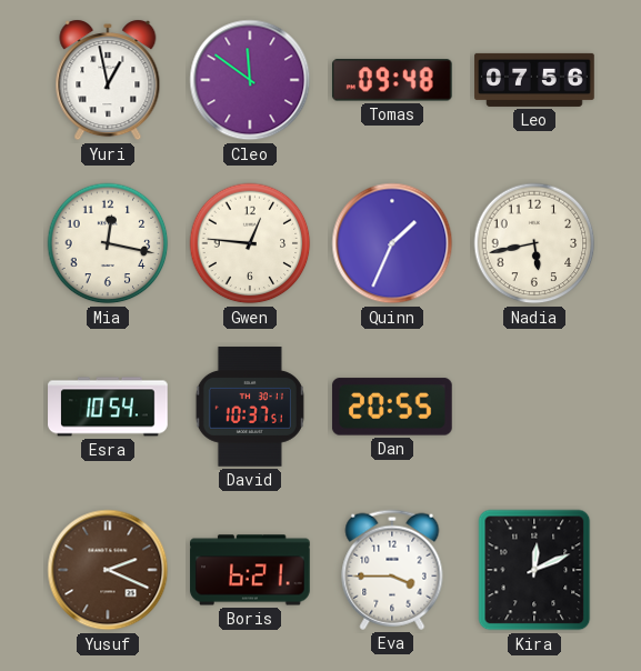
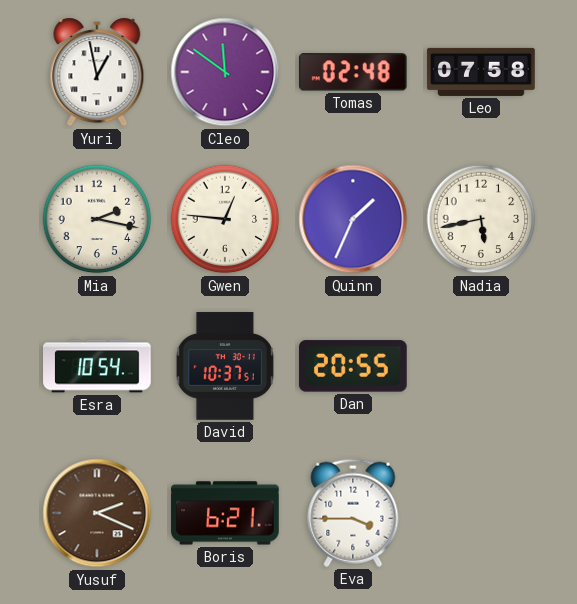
Tomas: 09:48 -> 02:48 (353, 72)
Leo: 07:56 -> 07:58 (481, 72)
Mia: 12:17 -> 2:17 (97, 219)
Kira: 12:11 -> none (534, 570)
